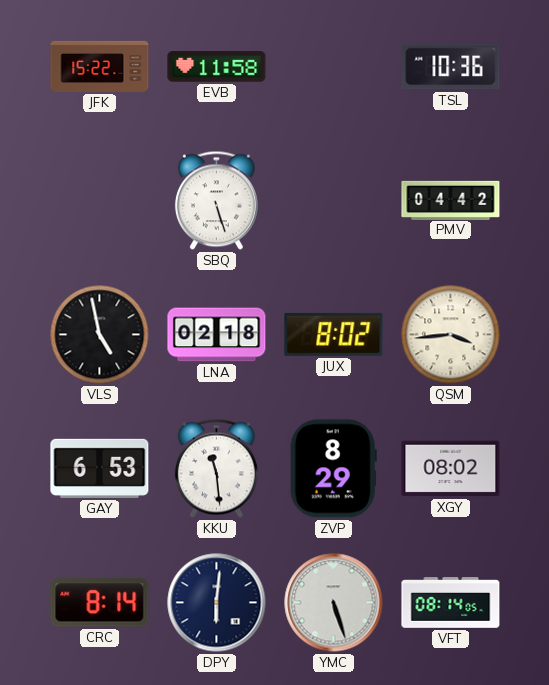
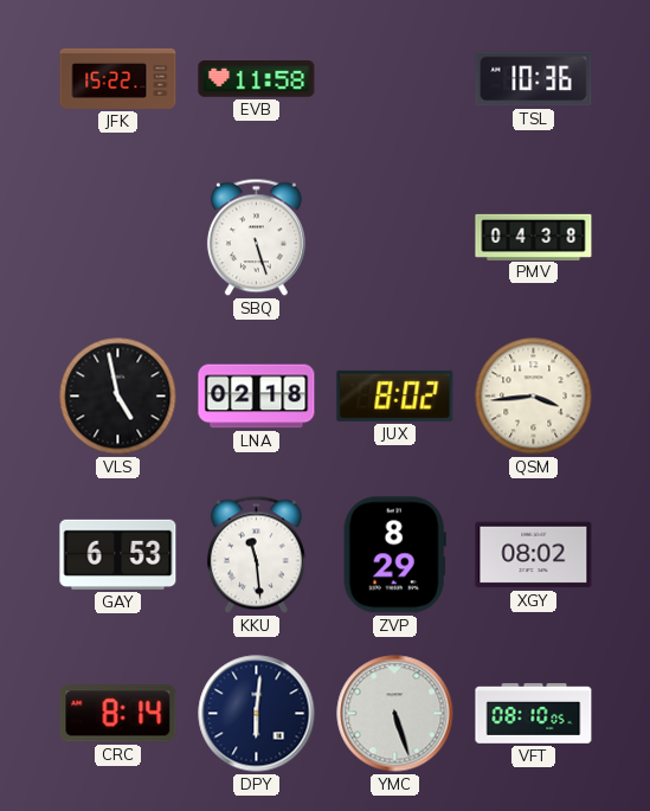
PMV: 04:42 -> 04:38 (534, 237)
VFT: 08:14 -> 08:10 (534, 714)
